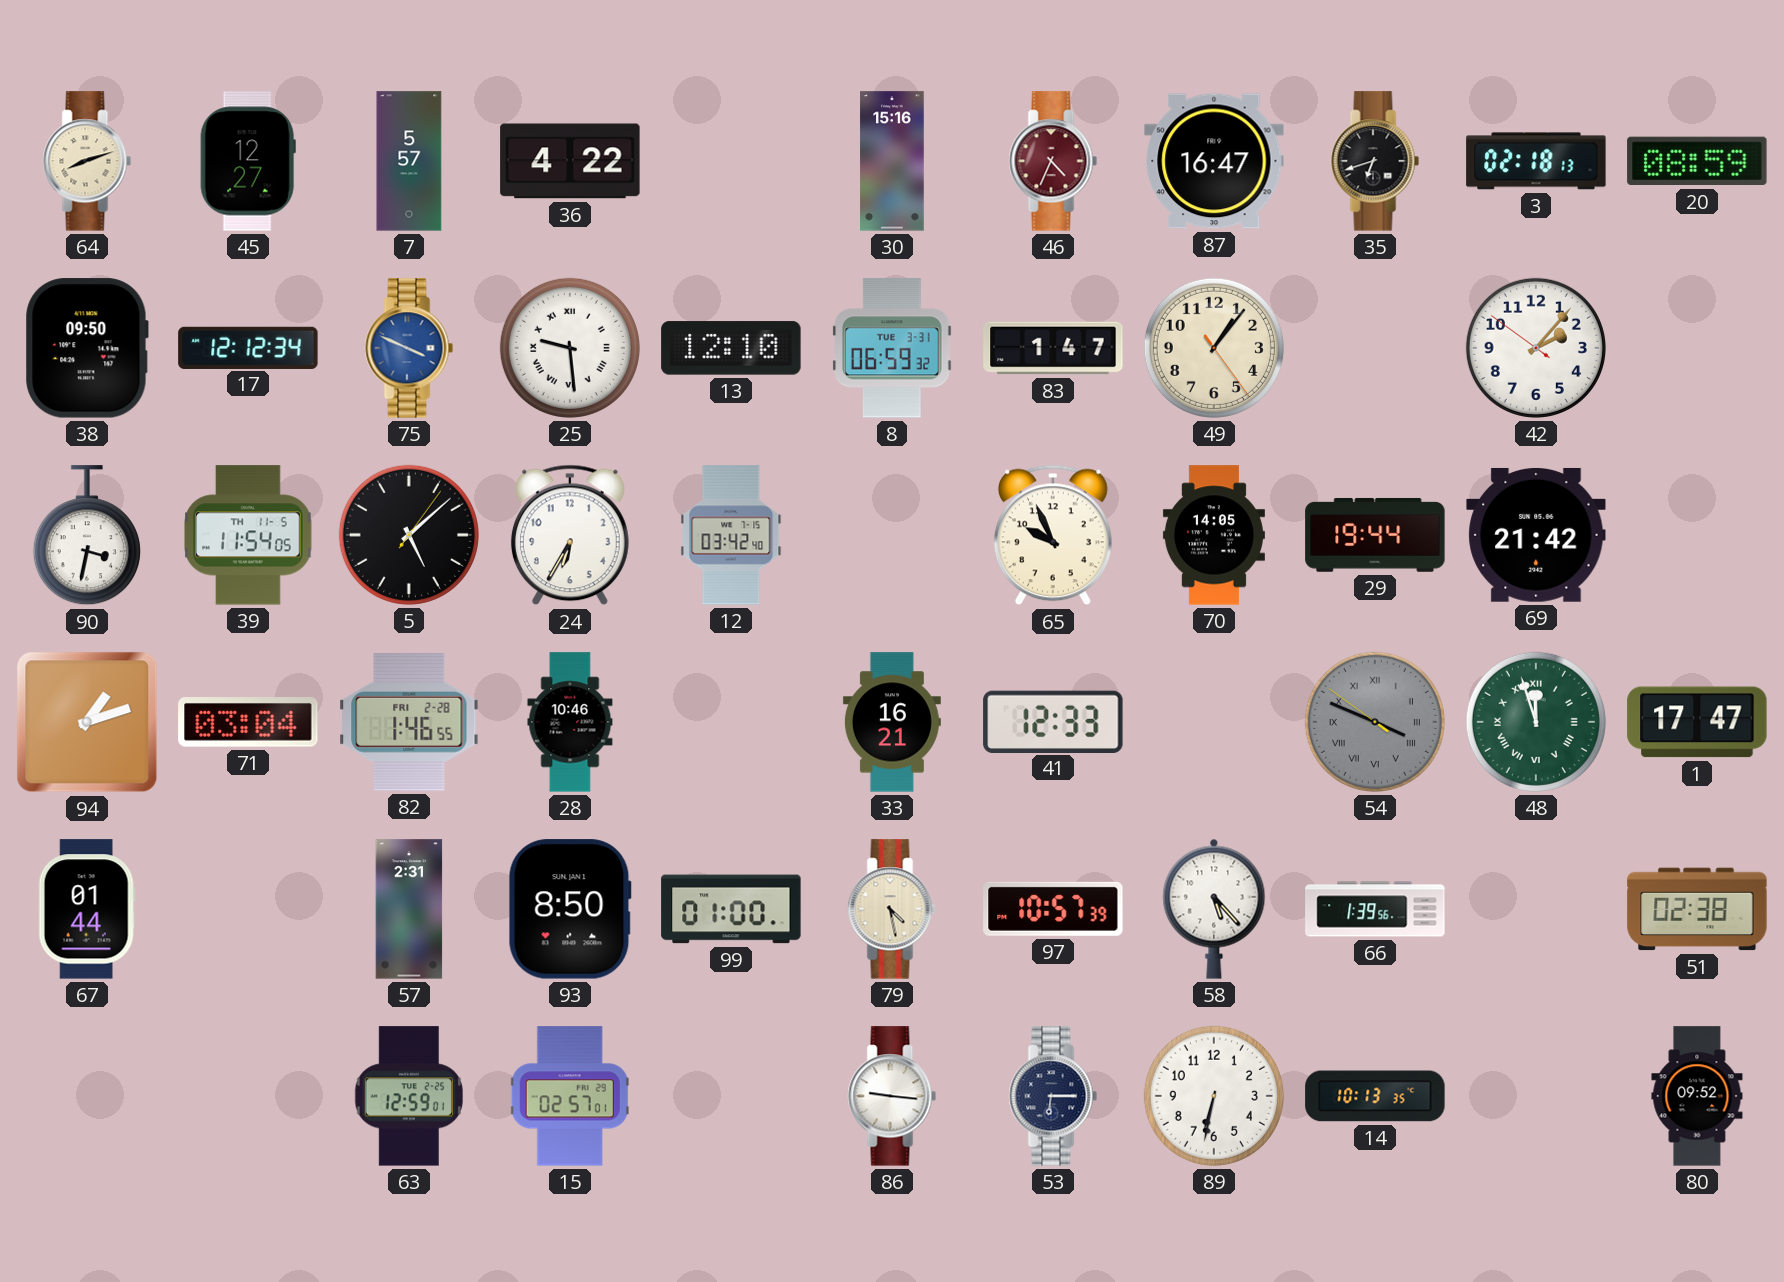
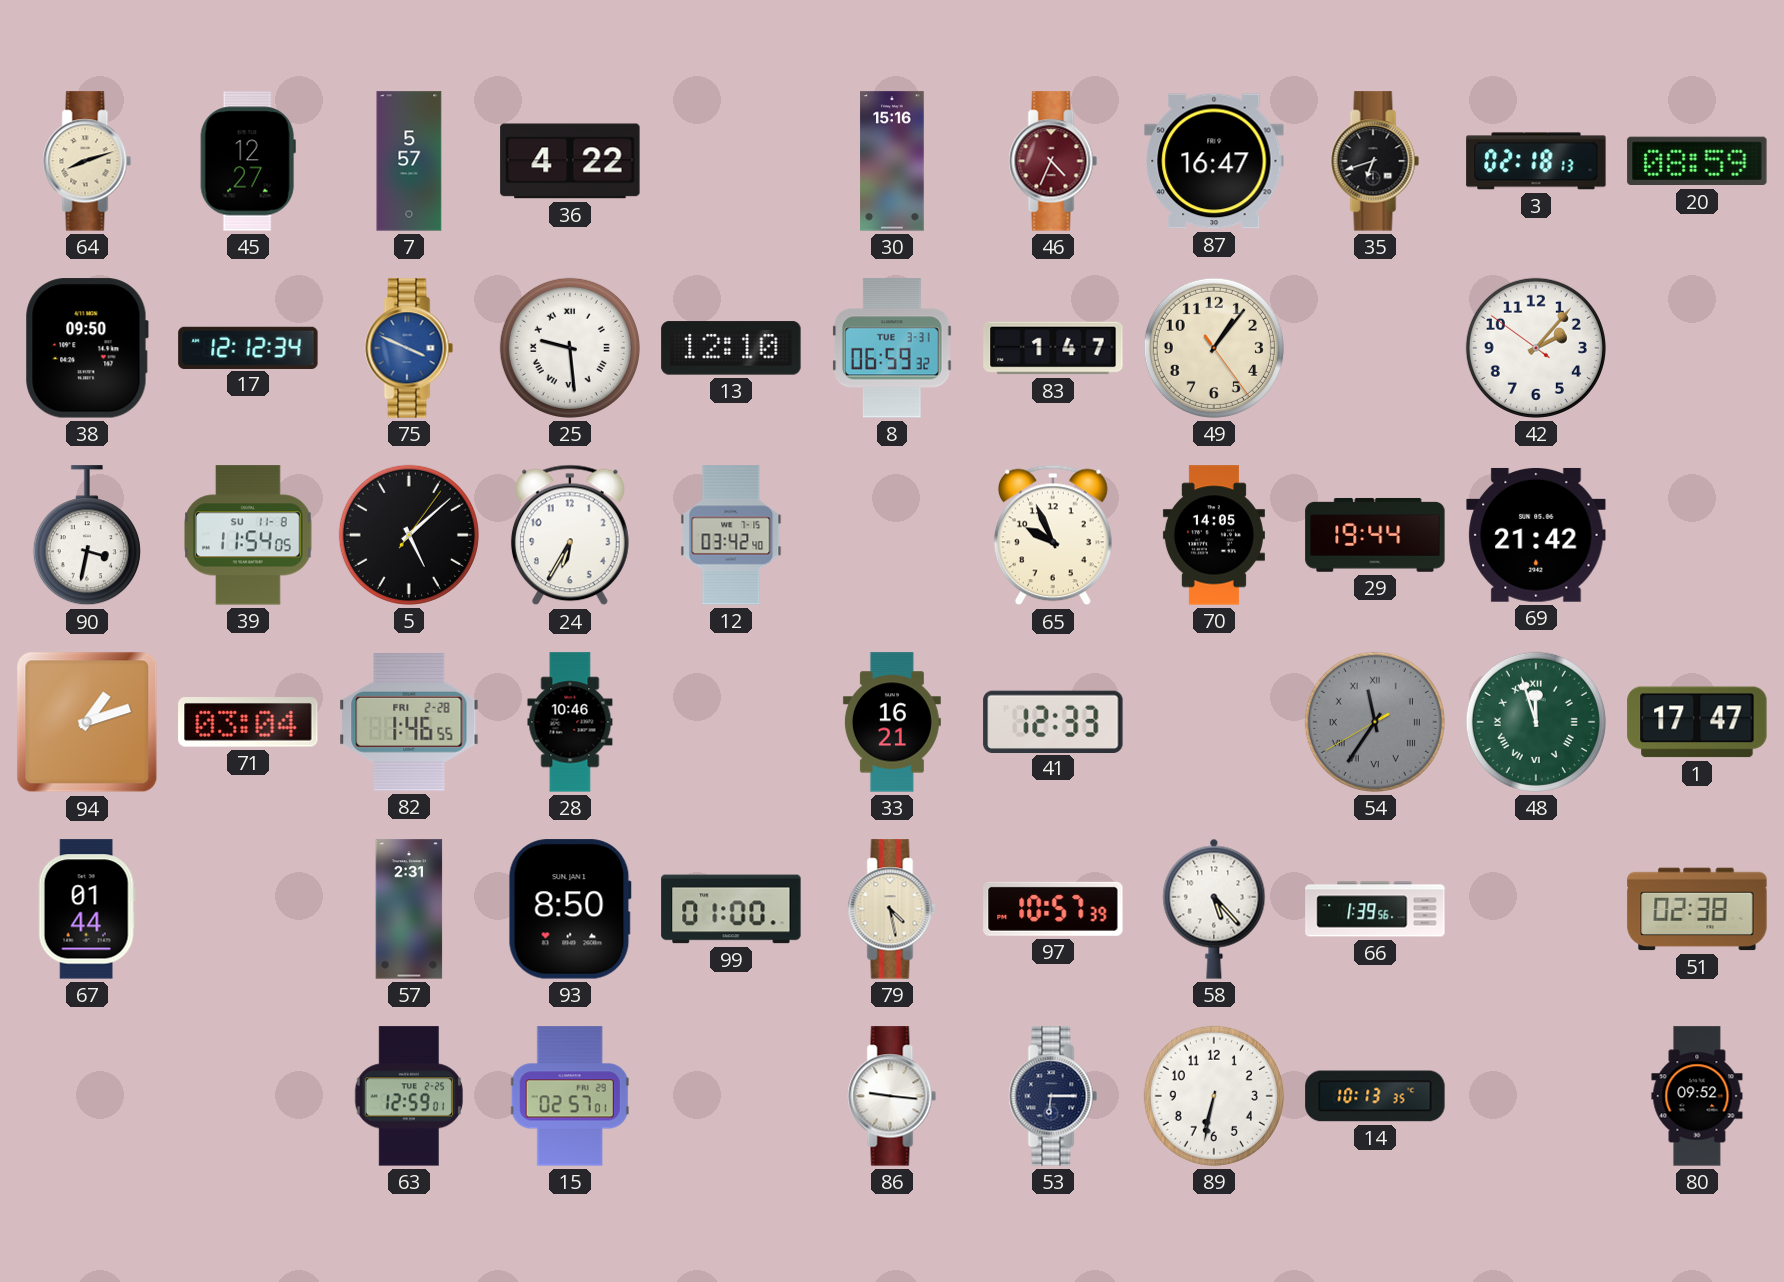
39 date: TH 11-5 -> SU 11-8 (249, 535)
54: 3:48 -> 11:35 (1375, 722)
